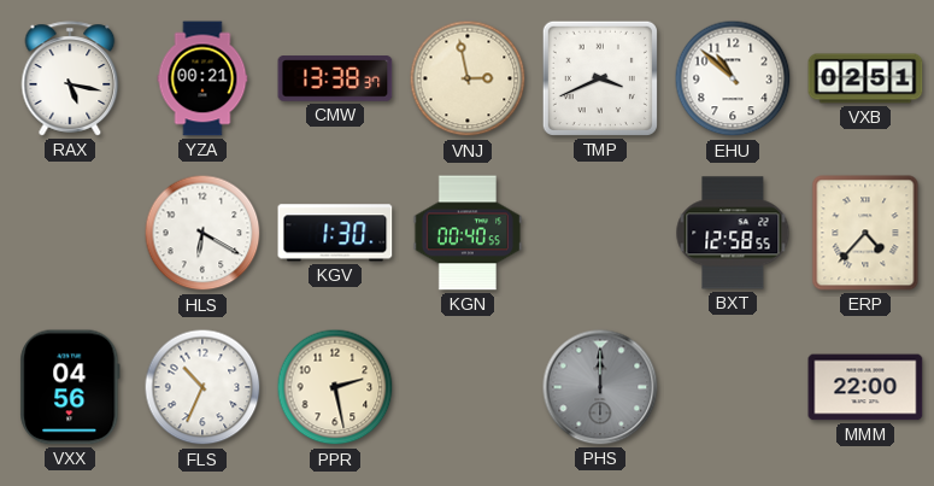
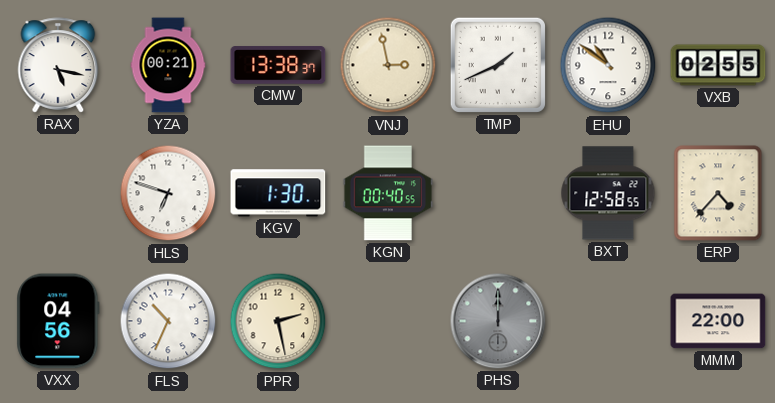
TMP: 3:41 -> 1:41 (498, 65)
EHU: 10:52 -> 10:51 (608, 65)
VXB: 02:51 -> 02:55 (718, 65)
HLS: 6:20 -> 6:48 (168, 193)
